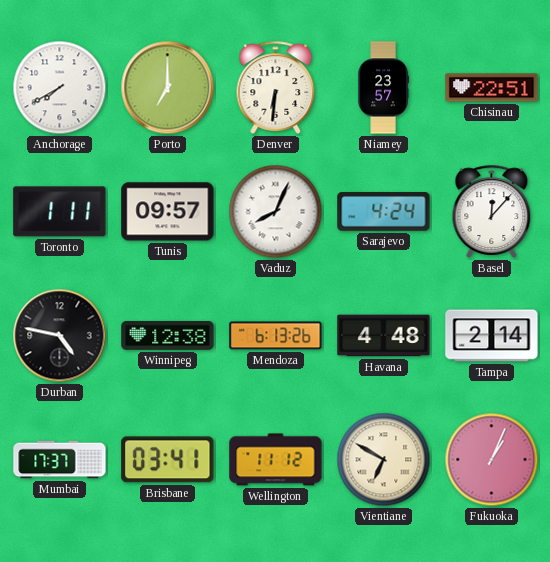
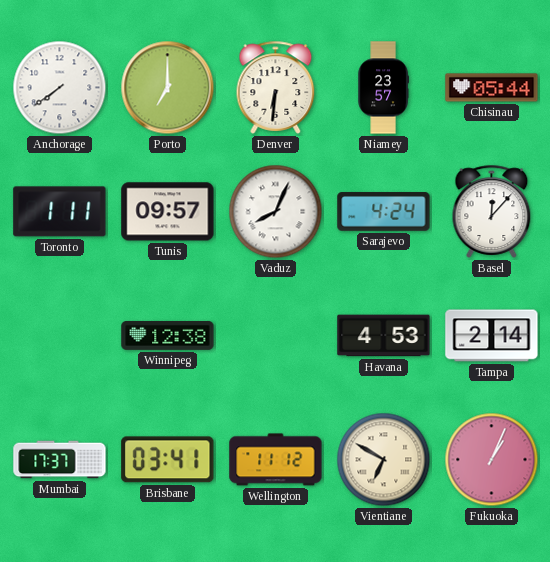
Anchorage: 7:40 -> 7:39 (60, 88)
Chisinau: 22:51 -> 05:44 (492, 88)
Durban: 4:47 -> none (60, 336)
Mendoza: 6:13 -> none (276, 336)
Havana: 4:48 -> 4:53 (384, 336)
